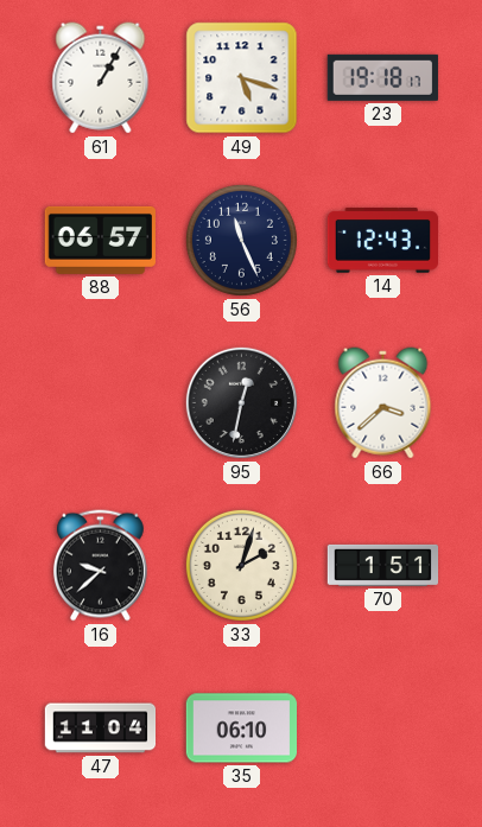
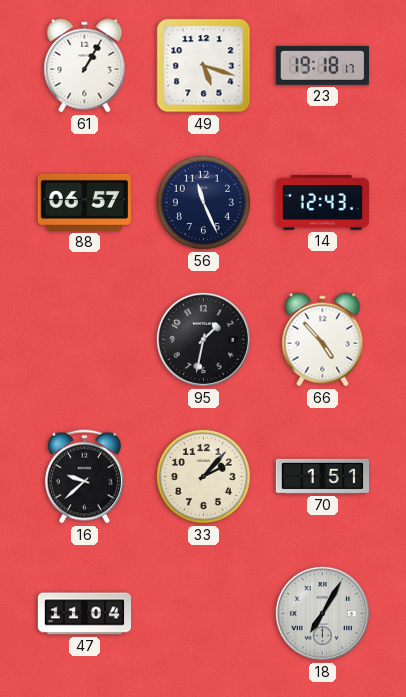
95: 12:32 -> 1:32 (203, 339)
66: 3:38 -> 4:53 (323, 340)
33: 2:03 -> 2:07 (203, 476)
35: 06:10 -> none (241, 729)
18: none -> 7:05 (322, 613)
